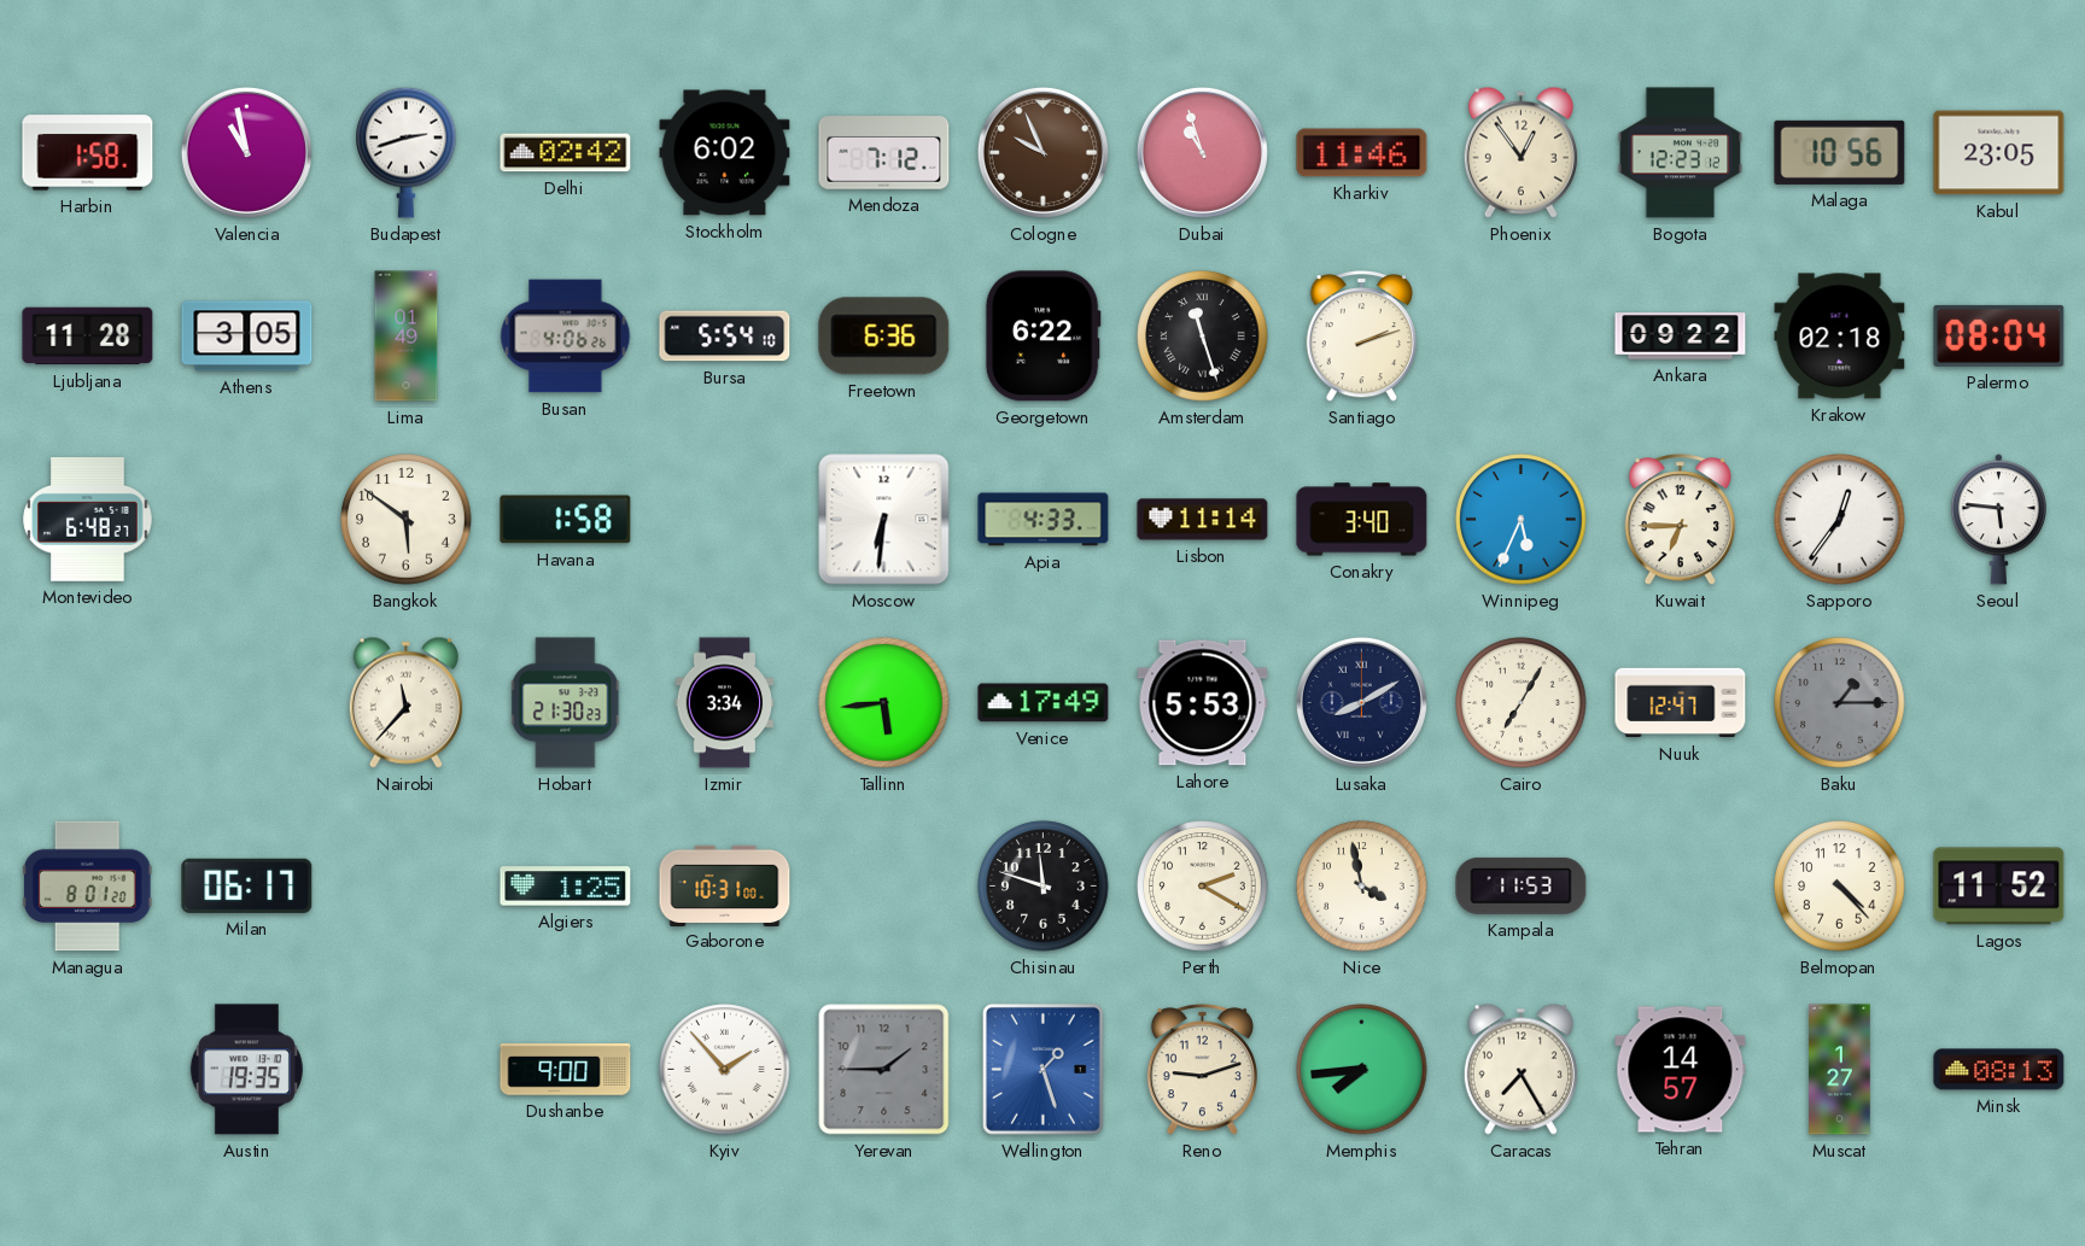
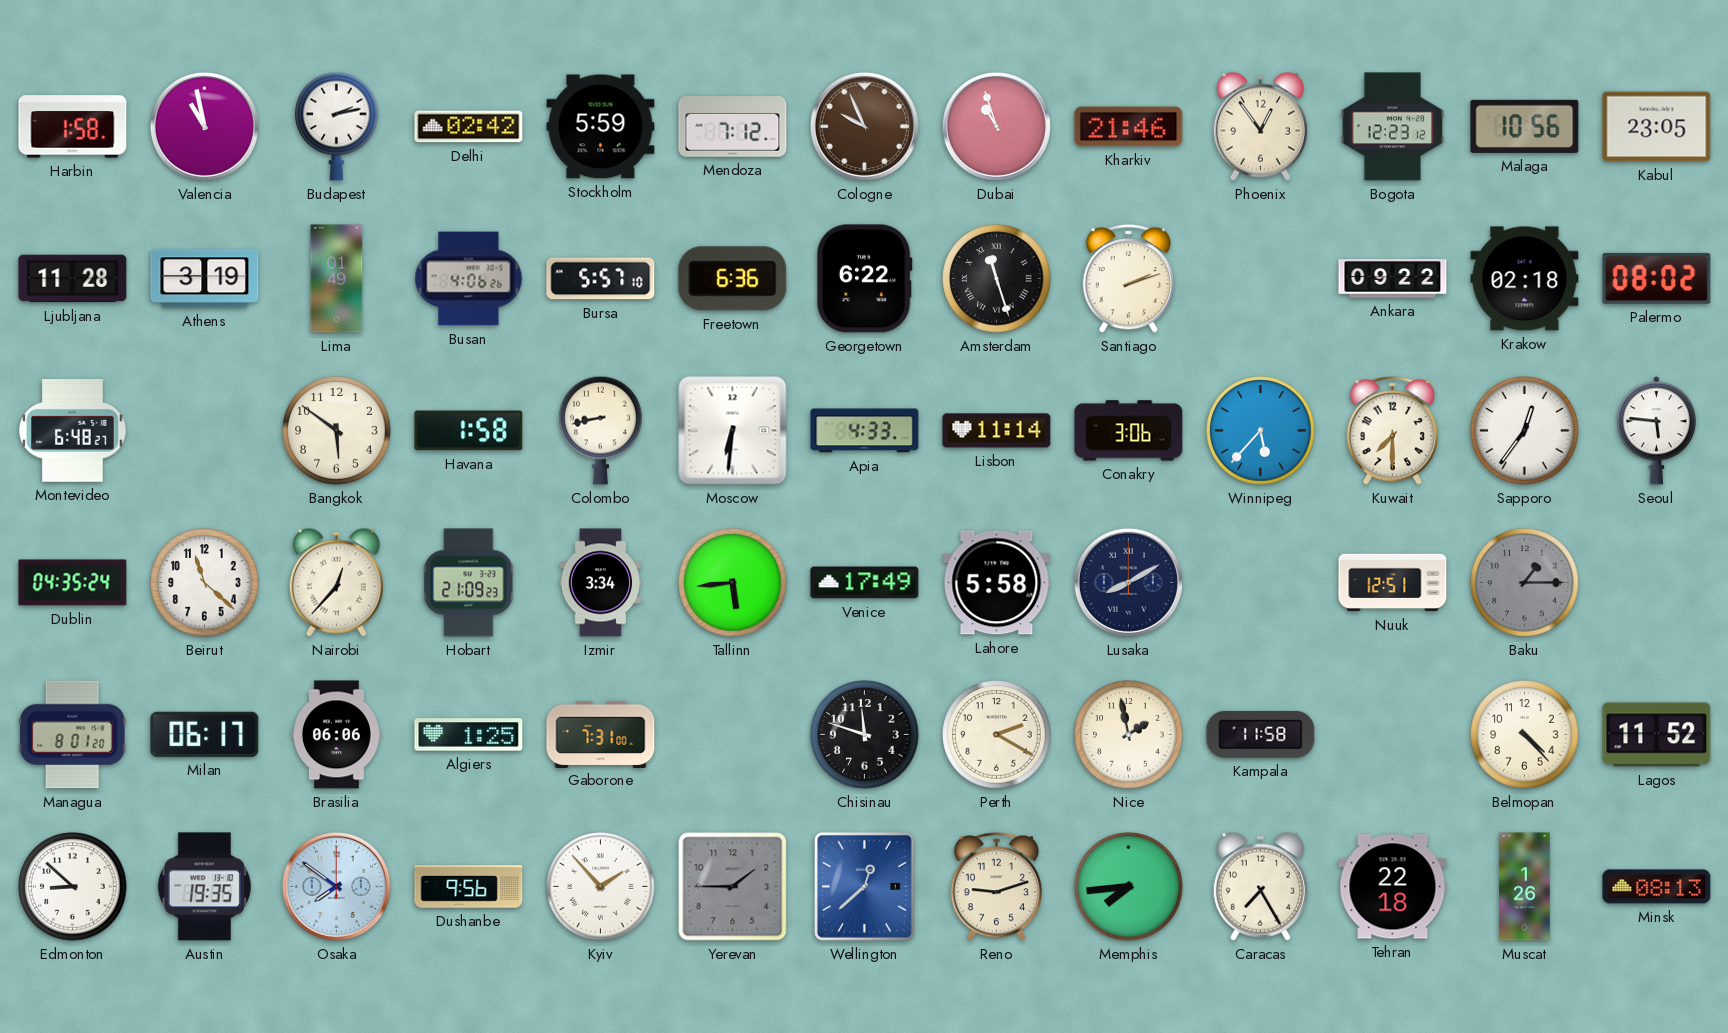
Budapest: 2:42 -> 2:13 (337, 126)
Stockholm: 6:02 -> 5:59 (601, 127)
Kharkiv: 11:46 -> 21:46 (1129, 127)
Athens: 3:05 -> 3:19 (205, 279)
Bursa: 5:54 -> 5:57 (601, 279)
Palermo: 08:04 -> 08:02 (1657, 278)
Colombo: none -> 8:43 (601, 430)
Conakry: 3:40 -> 3:06 (1129, 431)
Winnipeg: 5:34 -> 5:37 (1261, 431)
Kuwait: 6:45 -> 7:30 (1392, 431)
Dublin: none -> 04:35 (73, 583)
Beirut: none -> 11:22 (205, 583)
Nairobi: 11:37 -> 12:37 (336, 582)
Hobart: 21:30 -> 21:09 (469, 583)
Lahore: 5:53 -> 5:58 (997, 583)
Cairo: 7:05 -> none (1522, 703)
Nuuk: 12:47 -> 12:51 (1393, 583)
Brasilia: none -> 06:06 (336, 735)
Gaborone: 10:31 -> 7:31 (601, 734)
Nice: 3:58 -> 1:58 (1129, 735)
Kampala: 11:53 -> 11:58 (1261, 734)
Edmonton: none -> 8:52 (73, 887)
Osaka: none -> 7:51 (336, 886)
Dushanbe: 9:00 -> 9:56 (469, 887)
Wellington: 1:27 -> 12:38 (864, 886)
Tehran: 14:57 -> 22:18 (1393, 887)
Muscat: 1:27 -> 1:26 (1525, 887)
